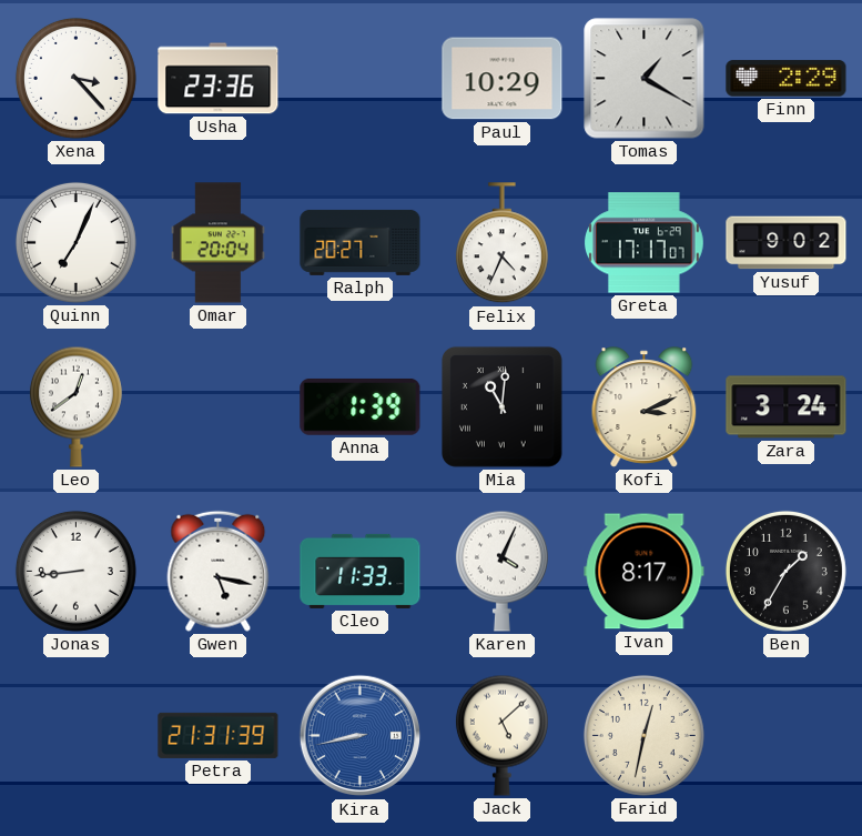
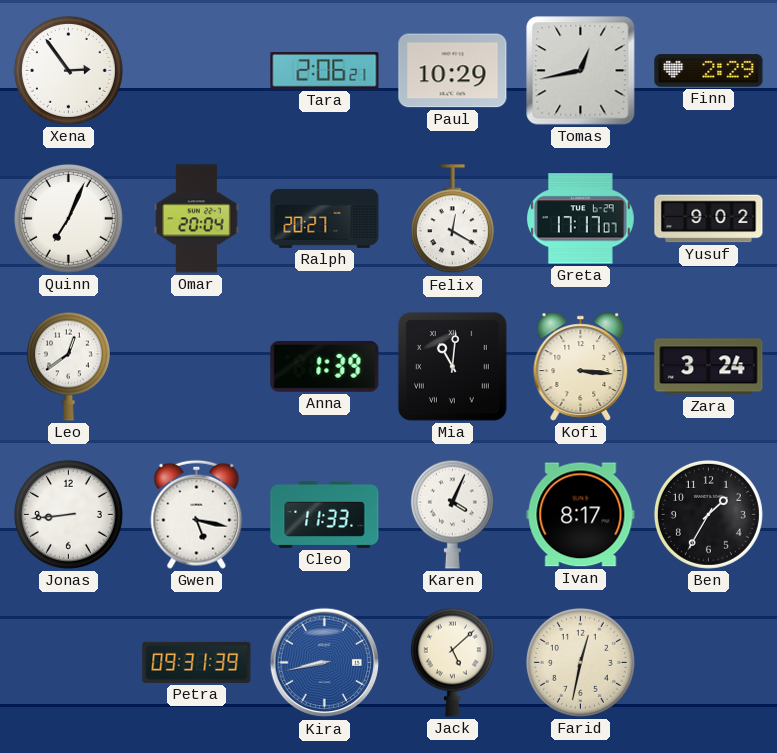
Xena: 3:23 -> 2:54 (68, 70)
Usha: 23:36 -> none (219, 79)
Tara: none -> 2:06 (325, 71)
Tomas: 1:20 -> 12:43 (581, 71)
Felix: 4:34 -> 12:20 (452, 219)
Kofi: 3:11 -> 3:16 (581, 367)
Petra: 21:31 -> 09:31 (197, 662)
